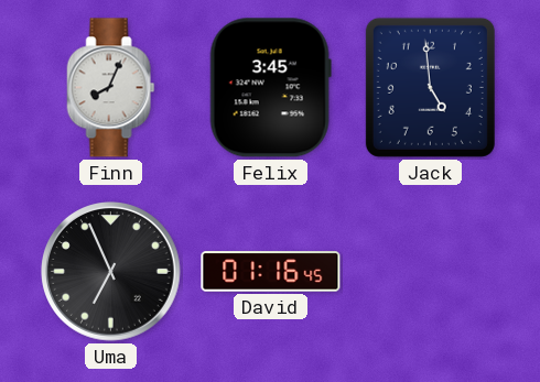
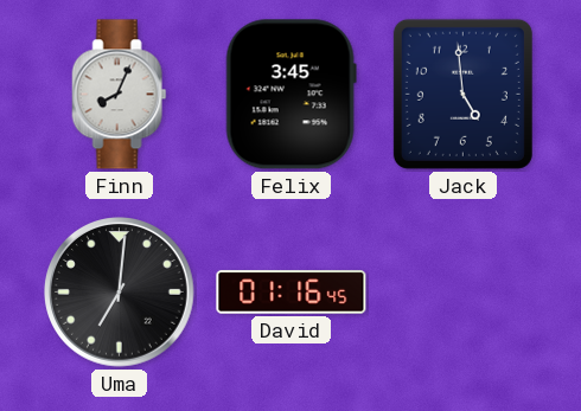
Uma: 6:56 -> 7:01 (120, 293)
